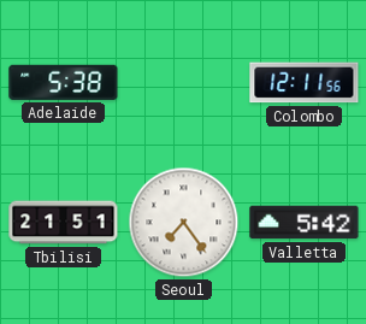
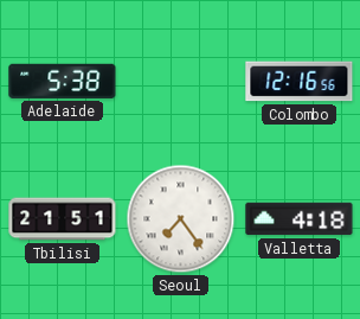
Colombo: 12:11 -> 12:16 (300, 82)
Valletta: 5:42 -> 4:18 (300, 219)
